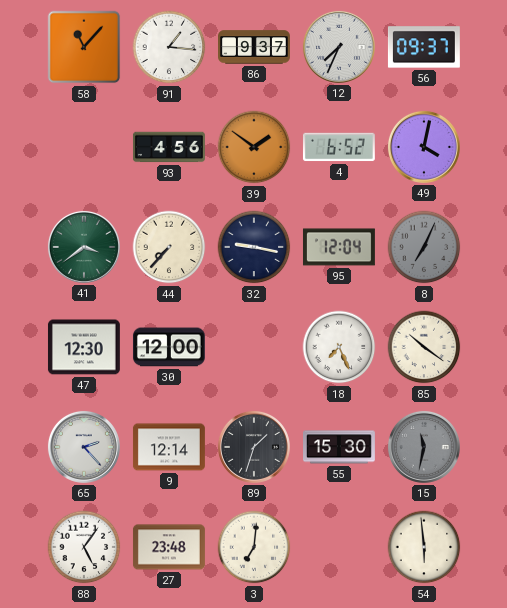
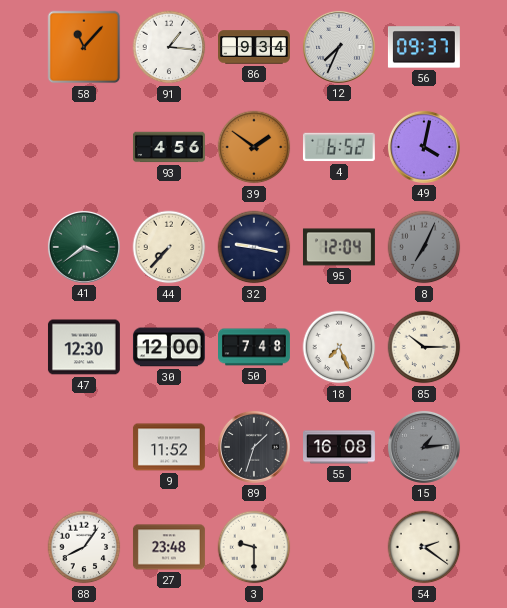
86: 9:37 -> 9:34 (255, 47)
50: none -> 7:48 (255, 347)
85: 10:21 -> 10:15 (424, 347)
65: 2:23 -> none (84, 447)
9: 12:14 -> 11:52 (169, 447)
55: 15:30 -> 16:08 (340, 447)
15: 11:32 -> 1:14 (424, 447)
88: 5:06 -> 8:06 (84, 547)
3: 7:01 -> 9:30 (254, 547)
54: 5:59 -> 2:21 (424, 547)
